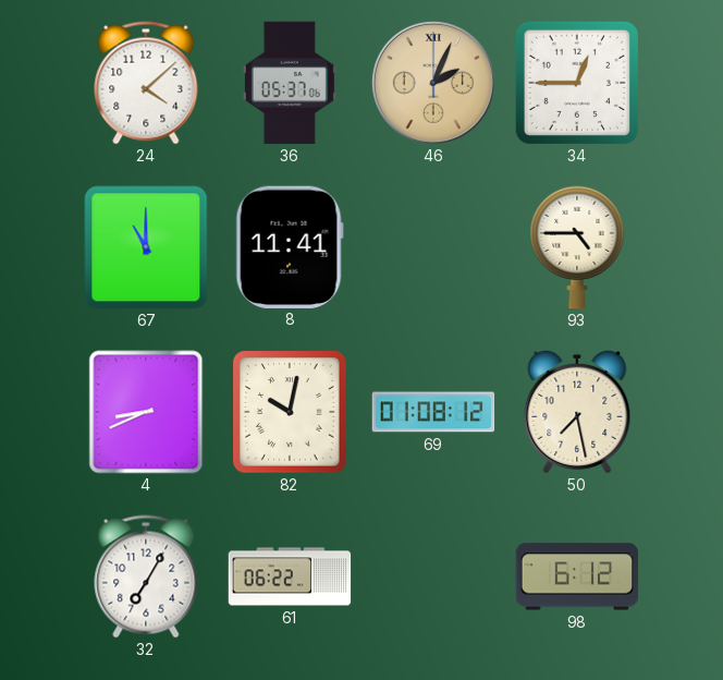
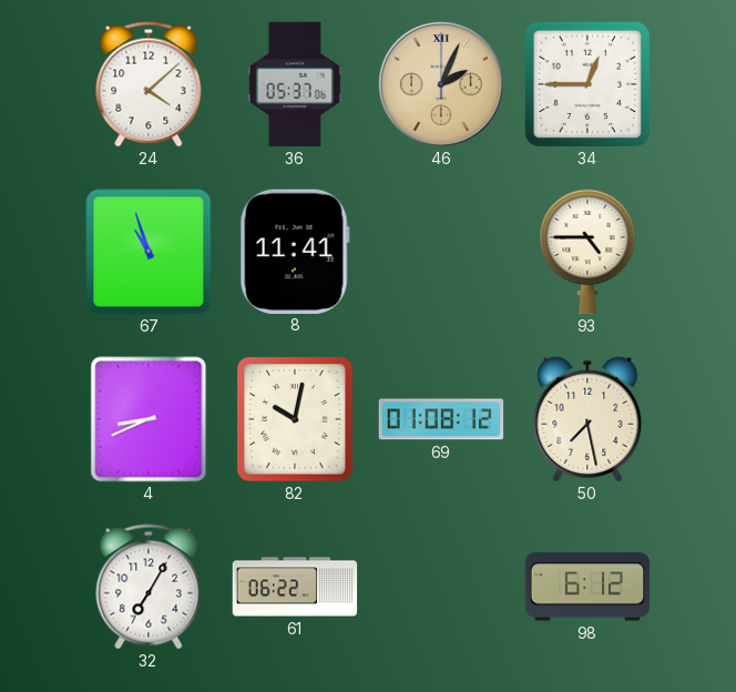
67: 11:00 -> 10:57 (149, 252)
